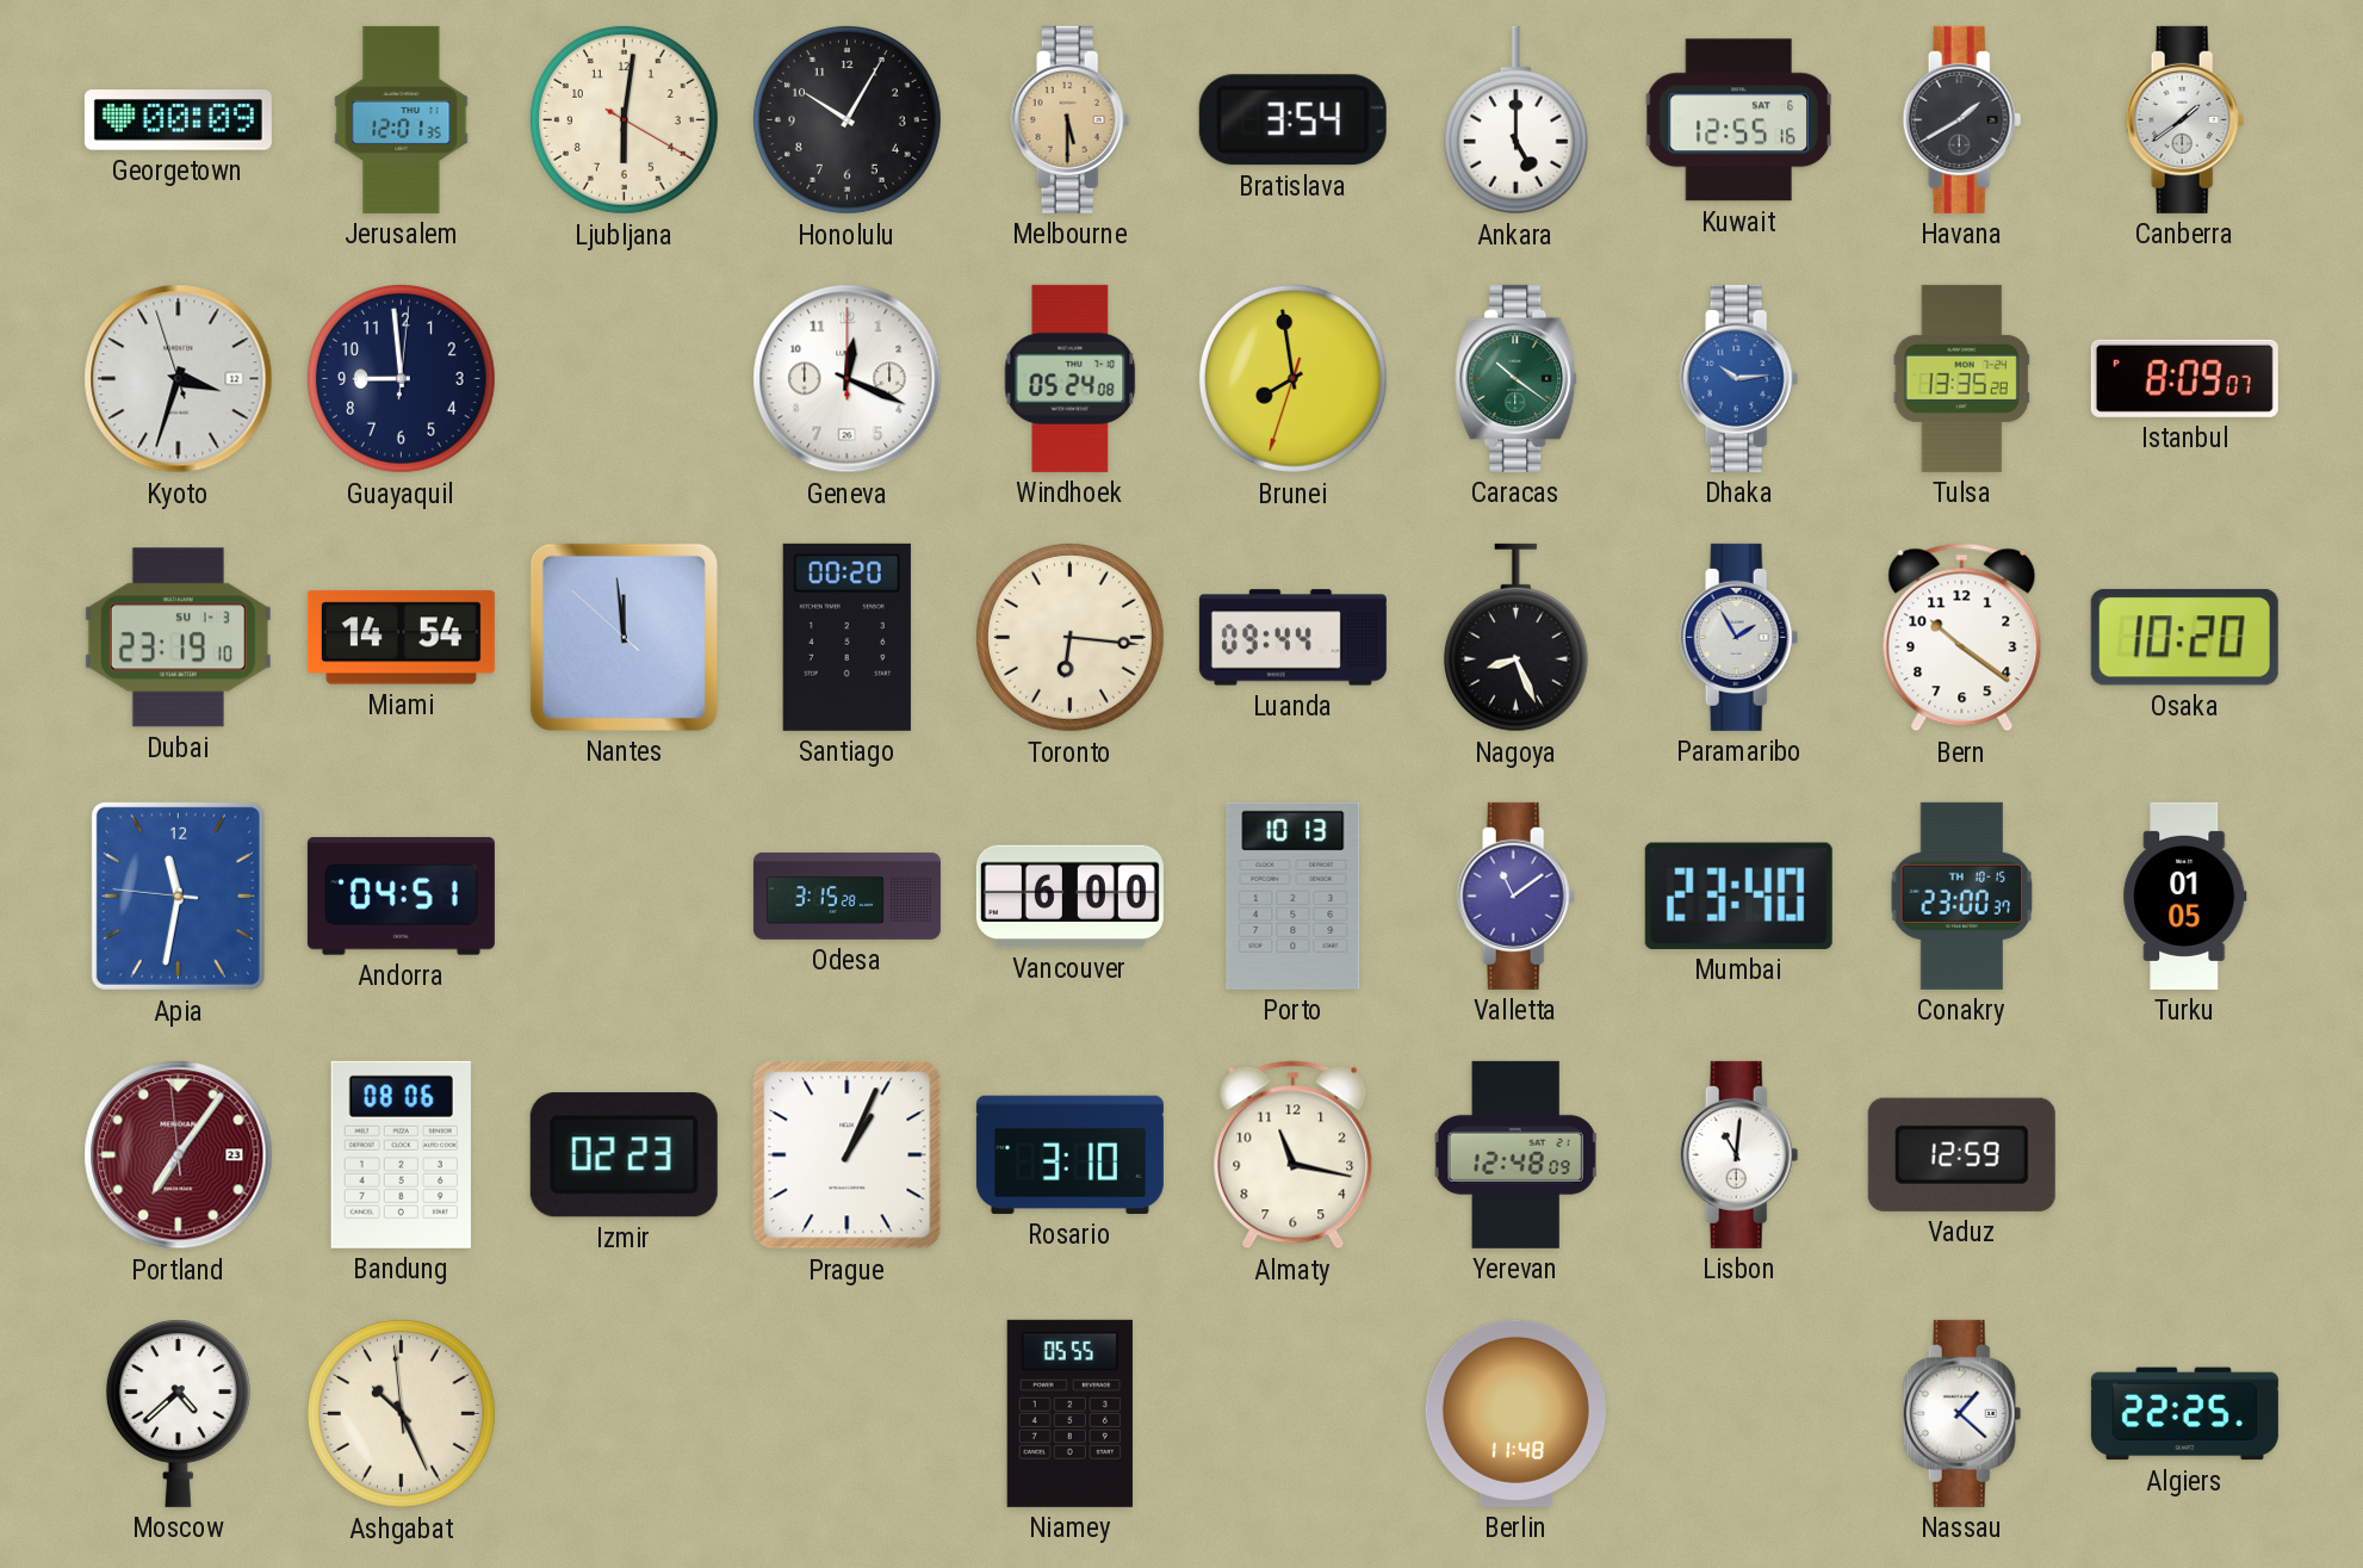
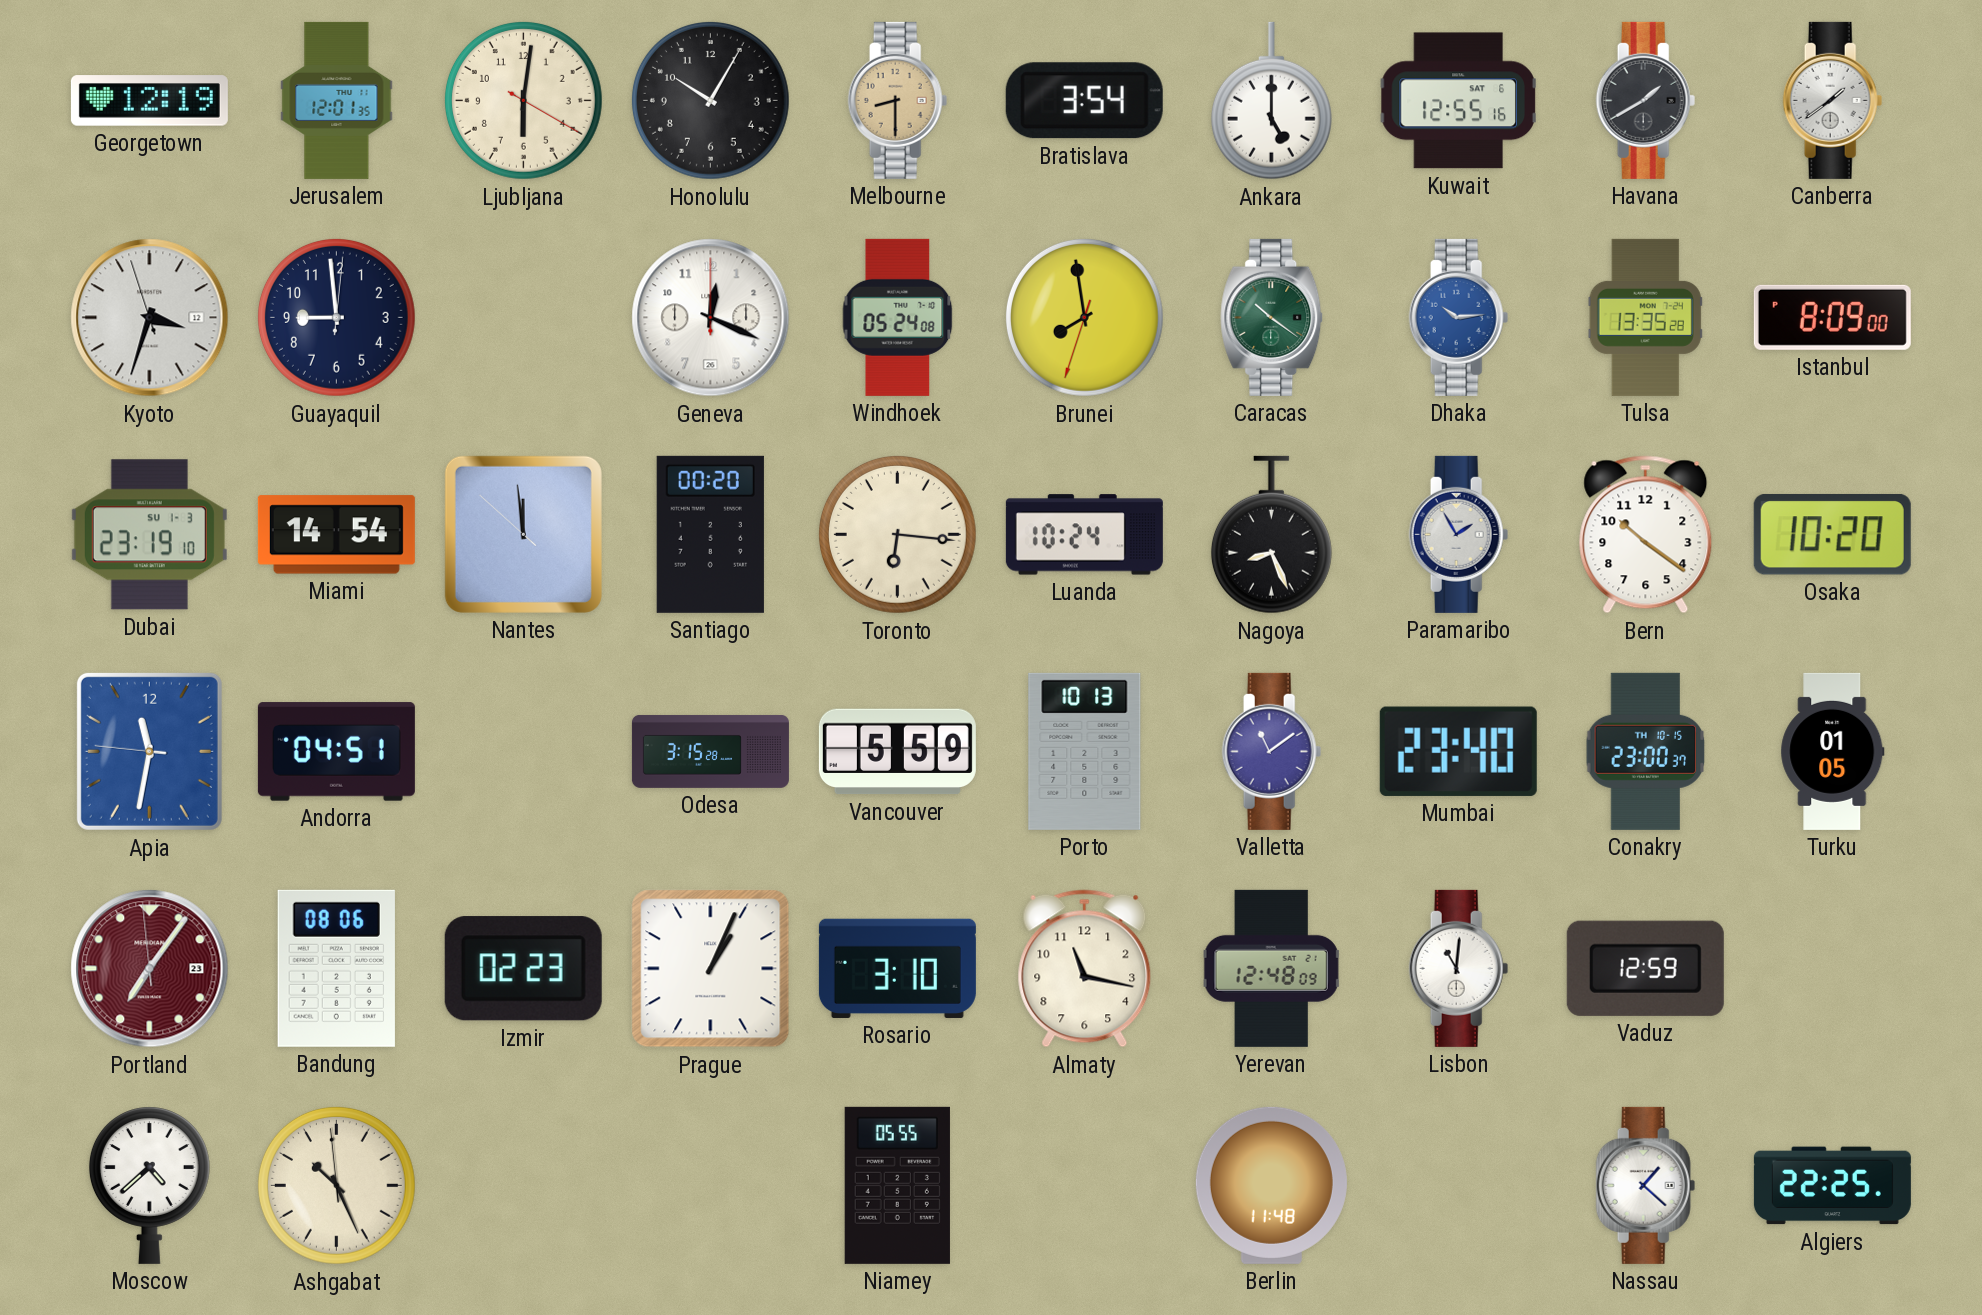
Georgetown: 00:09 -> 12:19 (149, 101)
Melbourne: 5:30 -> 8:30 (898, 100)
Istanbul: 8:09:07 -> 8:09:00 (1832, 317)
Luanda: 09:44 -> 10:24 (1084, 535)
Vancouver: 6:00 -> 5:59 (897, 752)
